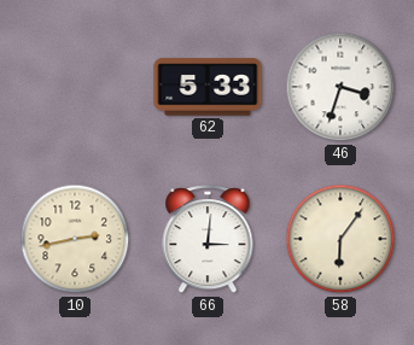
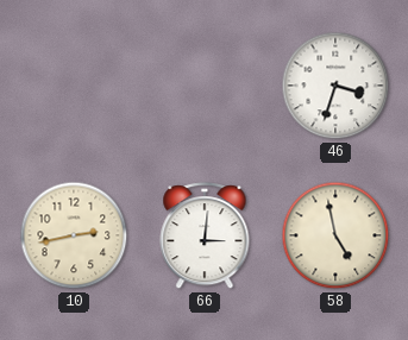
62: 5:33 -> none (208, 87)
58: 6:06 -> 4:58 (335, 235)
